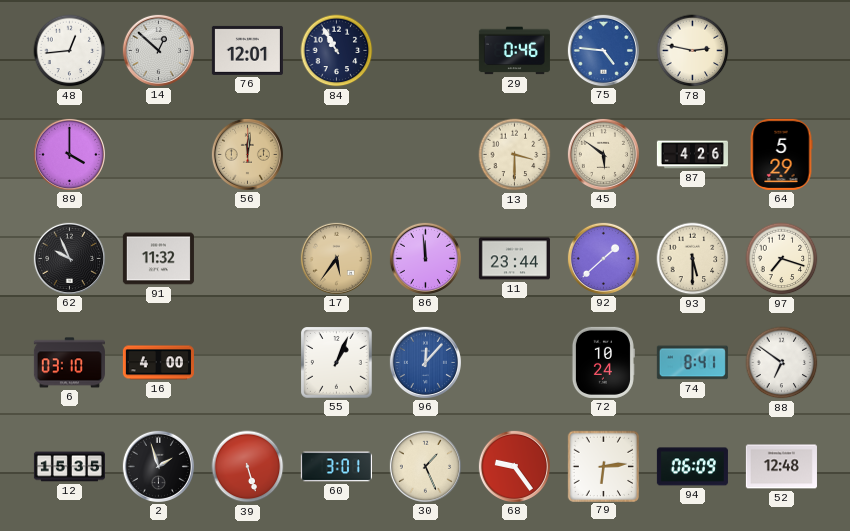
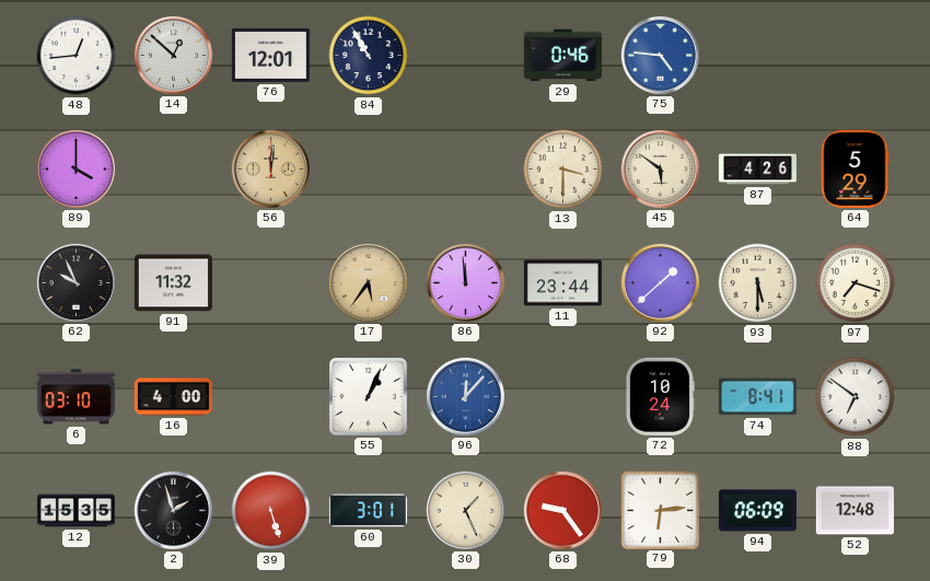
78: 2:47 -> none (693, 51)
